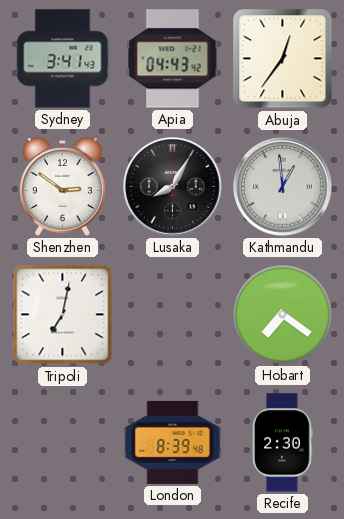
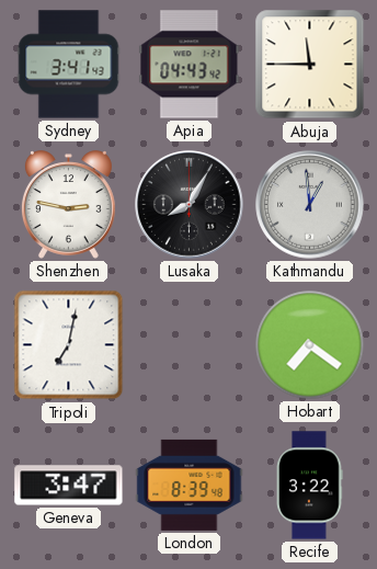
Abuja: 12:36 -> 11:45 (310, 65)
Shenzhen: 2:51 -> 2:47 (68, 205)
Geneva: none -> 3:47 (69, 486)
Recife: 2:30 -> 3:22 (310, 486)
